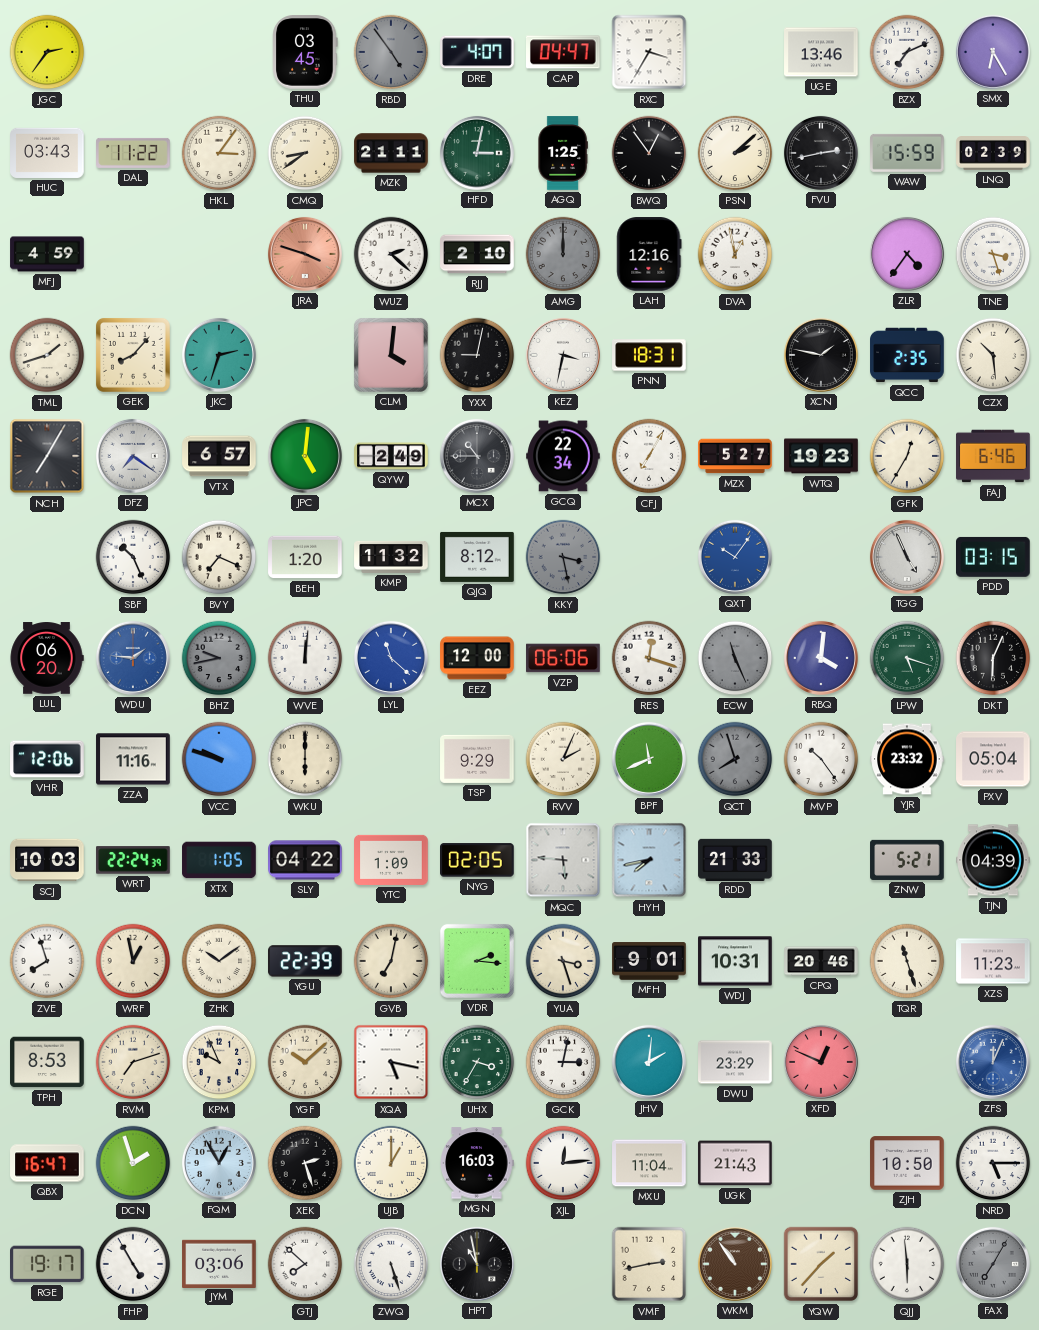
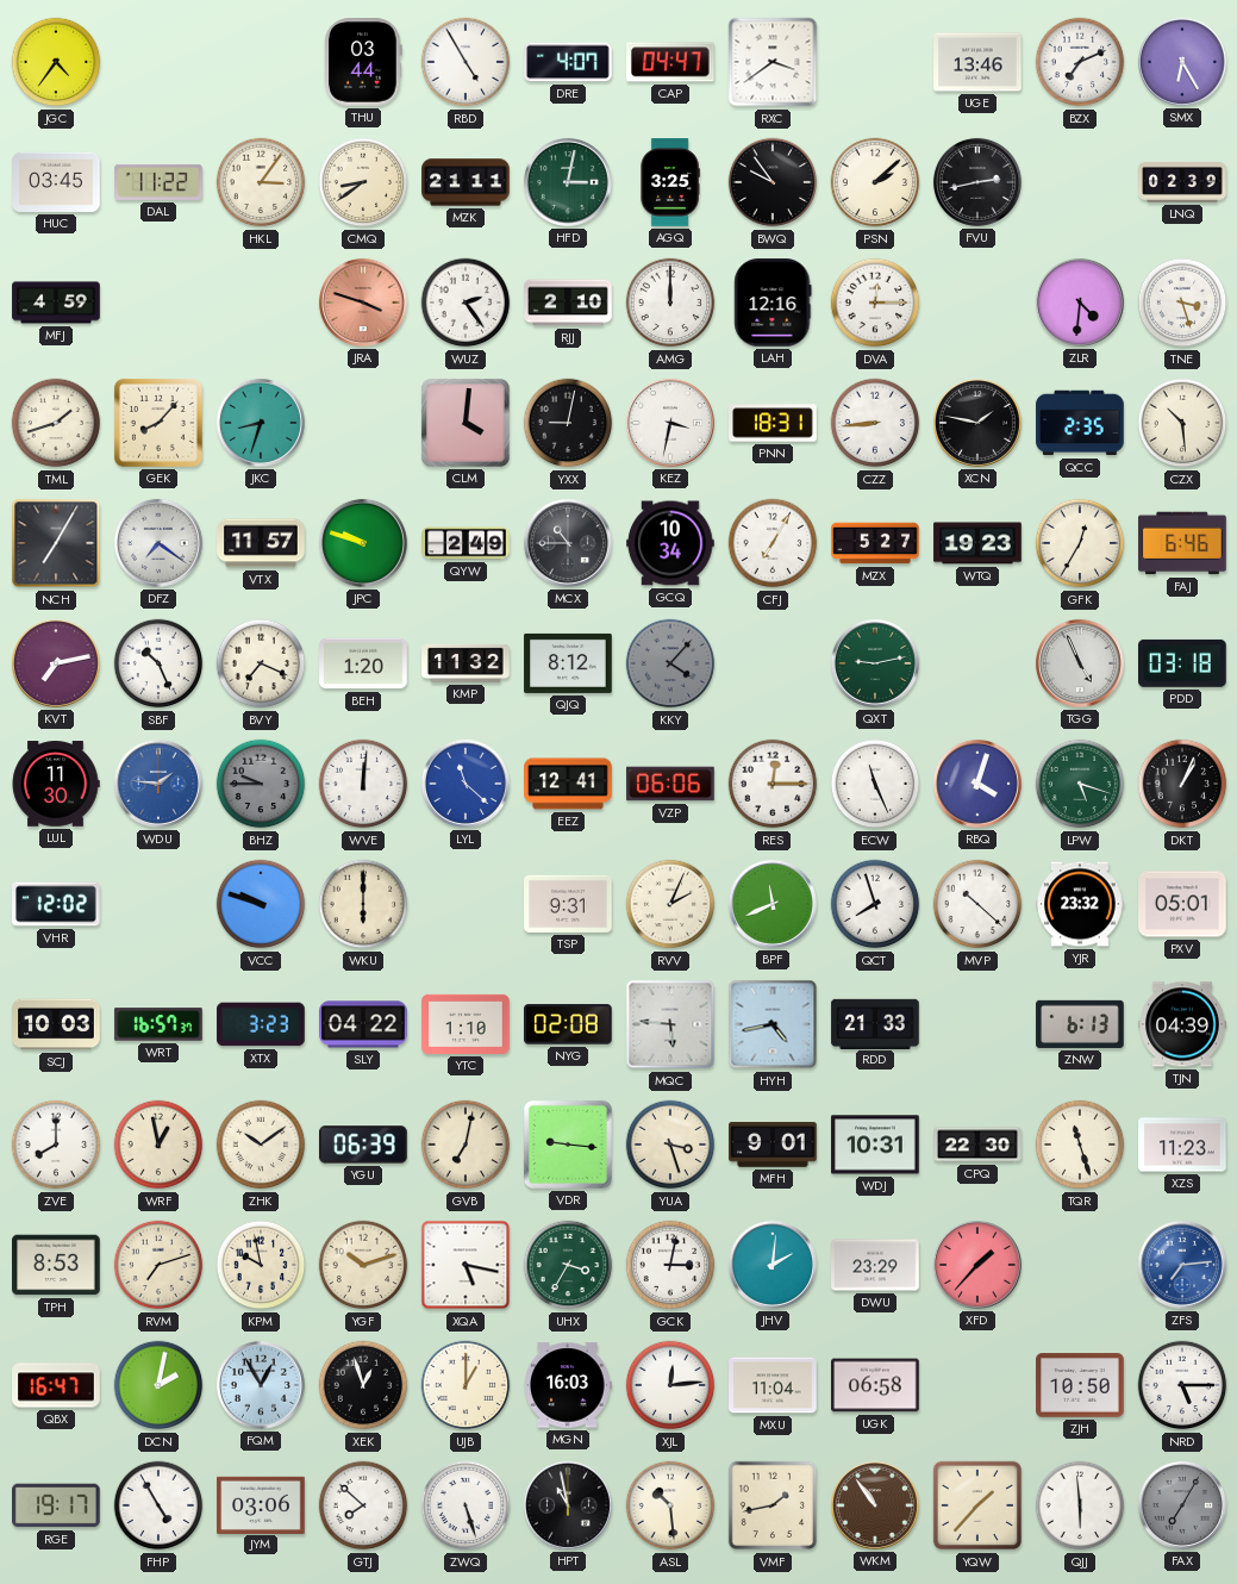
JGC: 2:36 -> 4:36 (56, 62)
THU: 03:45 -> 03:44 (363, 62)
RBD: 4:54 -> 4:55 (466, 62)
RBD dial: grey -> white (466, 62)
RXC: 3:35 -> 3:39 (773, 62)
HUC: 03:43 -> 03:45 (56, 182)
AGQ: 1:25 -> 3:25 (670, 182)
BWQ: 12:54 -> 9:54 (773, 182)
WAW: 15:59 -> none (908, 153)
WUZ: 2:22 -> 2:24 (466, 303)
AMG dial: grey -> white (670, 303)
DVA: 12:58 -> 12:15 (875, 303)
ZLR: 4:36 -> 4:31 (1080, 303)
JKC: 2:33 -> 8:33 (261, 423)
CZZ: none -> 8:44 (875, 423)
VTX: 6:57 -> 11:57 (261, 543)
JPC: 5:01 -> 9:48 (363, 543)
GCQ: 22:34 -> 10:34 (670, 543)
KVT: none -> 7:13 (56, 663)
KKY: 3:28 -> 4:07 (670, 663)
QXT: 10:06 -> 9:13 (875, 663)
QXT dial: blue -> green (875, 663)
PDD: 03:15 -> 03:18 (1183, 663)
LUL: 06:20 -> 11:30 (56, 784)
BHZ: 9:43 -> 9:45 (261, 784)
EEZ: 12:00 -> 12:41 (568, 784)
RES: 12:18 -> 12:15 (773, 784)
ECW dial: grey -> white (875, 784)
RBQ: 4:01 -> 4:03 (977, 784)
DKT: 6:04 -> 1:04 (1182, 784)
VHR: 12:06 -> 12:02 (56, 904)
ZZA: 11:16 -> none (133, 759)
TSP: 9:29 -> 9:31 (568, 904)
QCT dial: grey -> white (875, 904)
MVP: 10:24 -> 10:22 (977, 904)
PXV: 05:04 -> 05:01 (1182, 904)
WRT: 22:24 -> 16:57 (158, 1024)
XTX: 1:05 -> 3:23 (261, 1024)
YTC: 1:09 -> 1:10 (466, 1024)
NYG: 02:05 -> 02:08 (569, 1024)
HYH: 7:43 -> 4:43 (773, 1024)
ZNW: 5:21 -> 6:13 (1080, 1024)
ZVE: 7:57 -> 8:00 (56, 1145)
YGU: 22:39 -> 06:39 (363, 1145)
VDR: 2:16 -> 9:16 (568, 1145)
CPQ: 20:46 -> 22:30 (977, 1145)
KPM: 9:56 -> 9:58 (261, 1265)
YGF: 10:08 -> 10:12 (363, 1265)
XFD: 12:49 -> 1:37 (977, 1265)
ZFS: 12:04 -> 7:14 (1182, 1265)
DCN: 1:57 -> 2:02 (158, 1385)
XEK: 2:27 -> 12:57 (363, 1385)
UGK: 21:43 -> 06:58 (875, 1385)
ASL: none -> 10:29 (670, 1505)
VMF: 2:43 -> 1:43 (773, 1505)
